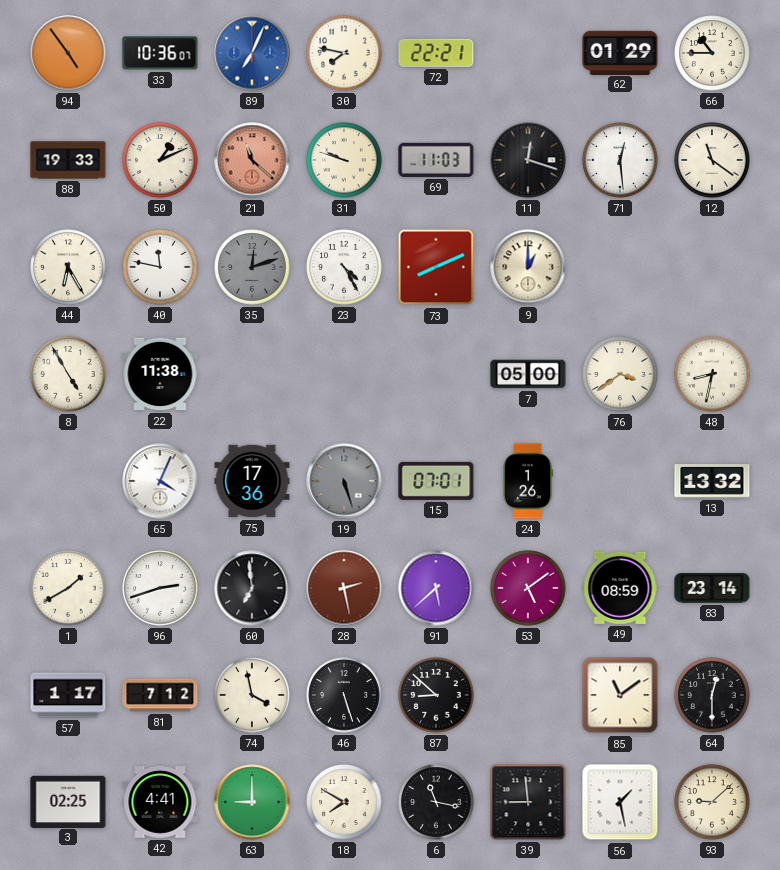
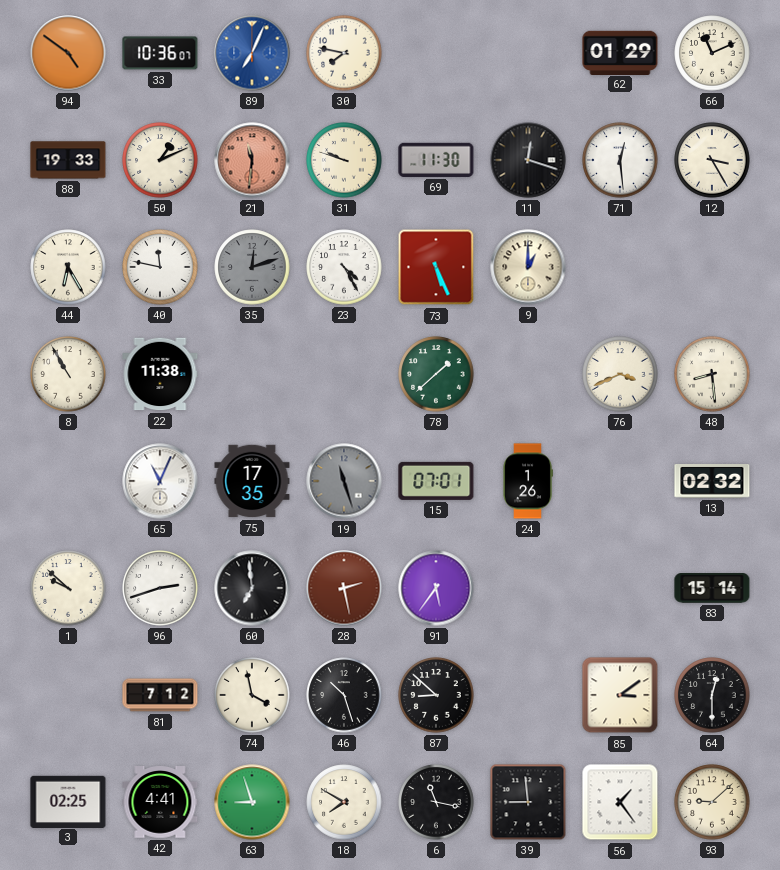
94: 4:54 -> 4:51 (68, 53)
72: 22:21 -> none (436, 53)
66: 10:45 -> 11:11 (712, 53)
21: 11:22 -> 11:31 (252, 160)
69: 11:03 -> 11:30 (436, 160)
12: 11:21 -> 3:25 (712, 160)
73: 8:11 -> 5:26 (436, 267)
8: 4:55 -> 10:55 (68, 374)
78: none -> 1:38 (436, 374)
7: 05:00 -> none (528, 374)
76: 3:39 -> 3:41 (620, 374)
48: 8:32 -> 8:29 (712, 374)
65: 4:04 -> 11:04 (160, 481)
75: 17:36 -> 17:35 (252, 481)
19: 5:27 -> 11:27 (344, 481)
13: 13:32 -> 02:32 (712, 482)
1: 1:40 -> 9:52 (68, 588)
91: 5:38 -> 5:36 (436, 588)
53: 5:09 -> none (528, 588)
49: 08:59 -> none (620, 588)
83: 23:14 -> 15:14 (712, 588)
57: 1:17 -> none (68, 695)
46: 5:27 -> 10:27 (344, 695)
85: 11:09 -> 3:09 (620, 695)
63: 9:00 -> 8:57 (252, 802)
56: 1:28 -> 1:24 (620, 802)
